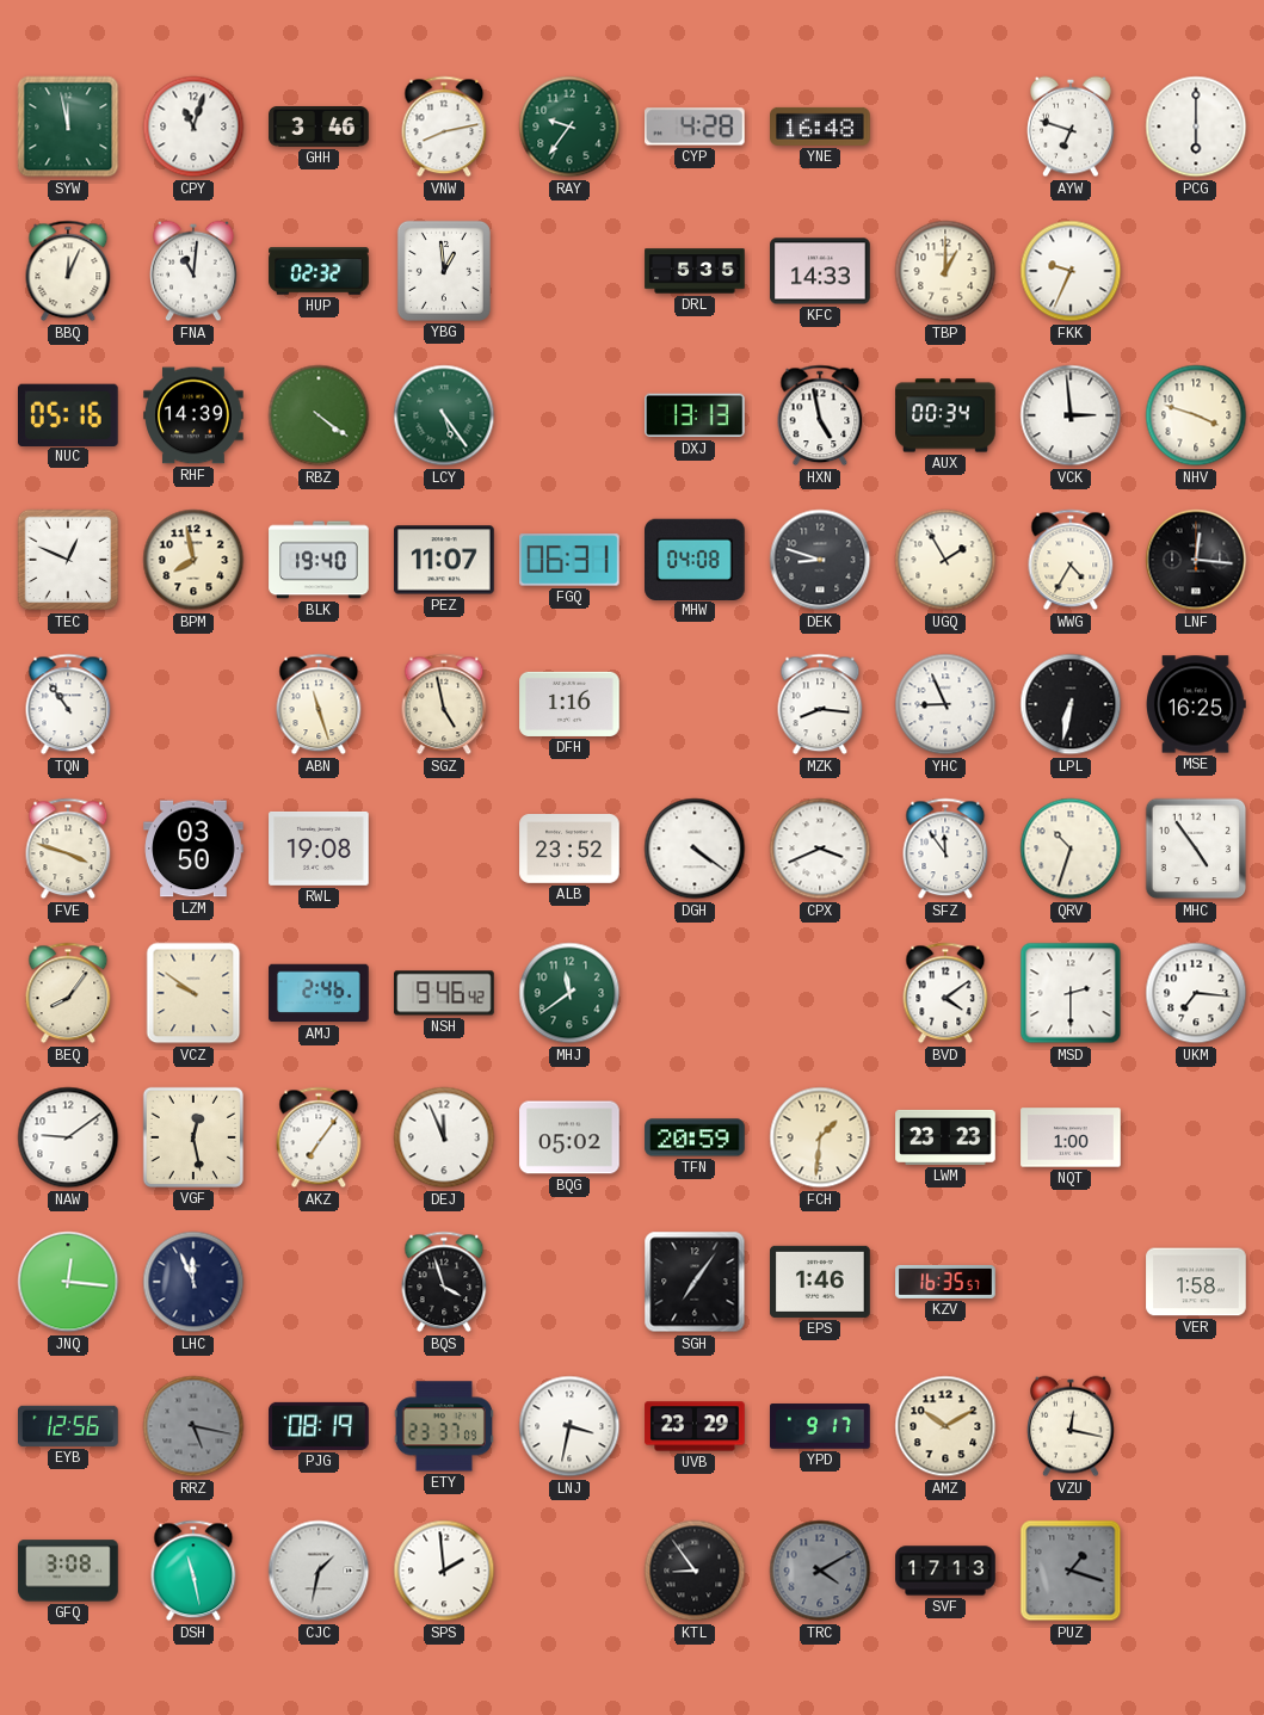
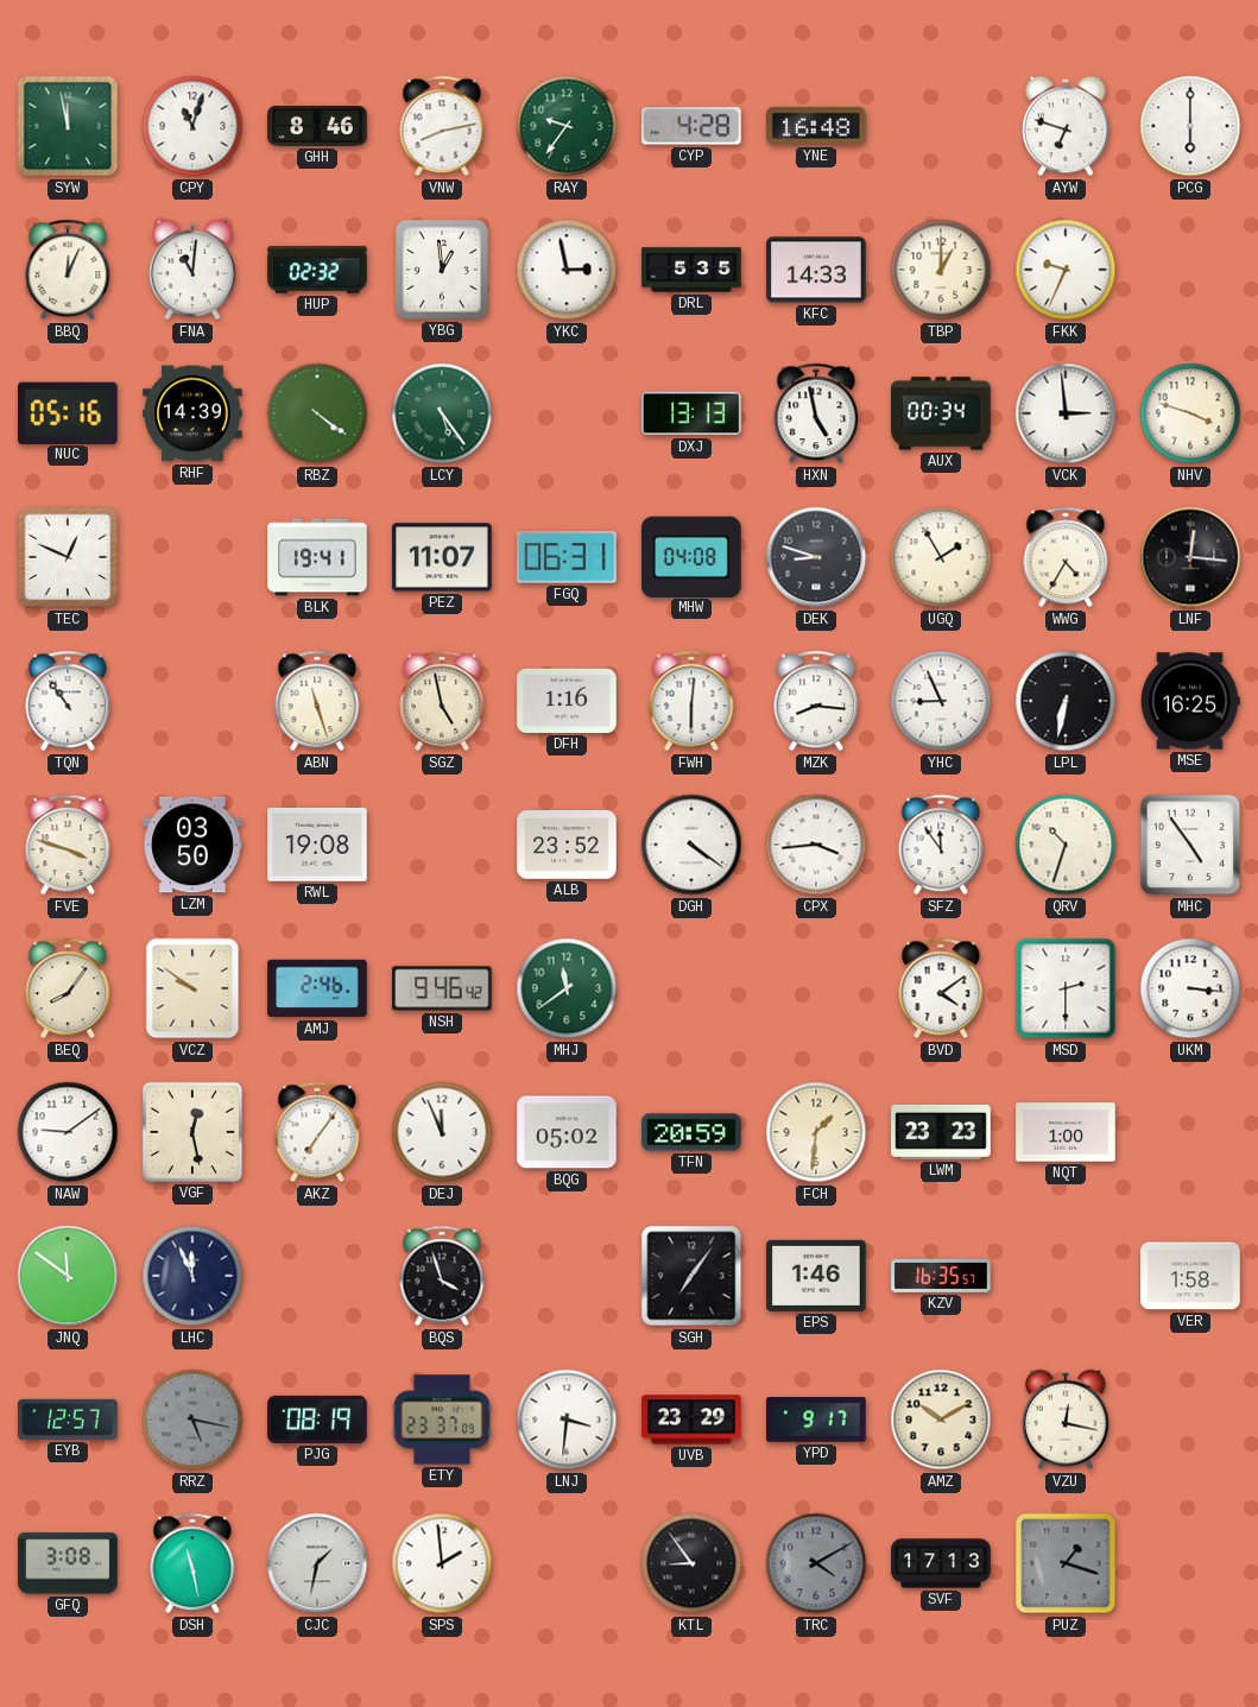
GHH: 3:46 -> 8:46 (317, 127)
YKC: none -> 2:58 (567, 270)
BPM: 7:58 -> none (193, 560)
BLK: 19:40 -> 19:41 (317, 557)
FWH: none -> 6:01 (691, 701)
CPX: 3:41 -> 3:44 (816, 845)
UKM: 7:16 -> 3:16 (1190, 988)
JNQ: 12:16 -> 11:51 (68, 1276)
EYB: 12:56 -> 12:57 (68, 1420)
LNJ: 3:32 -> 3:31 (567, 1420)
